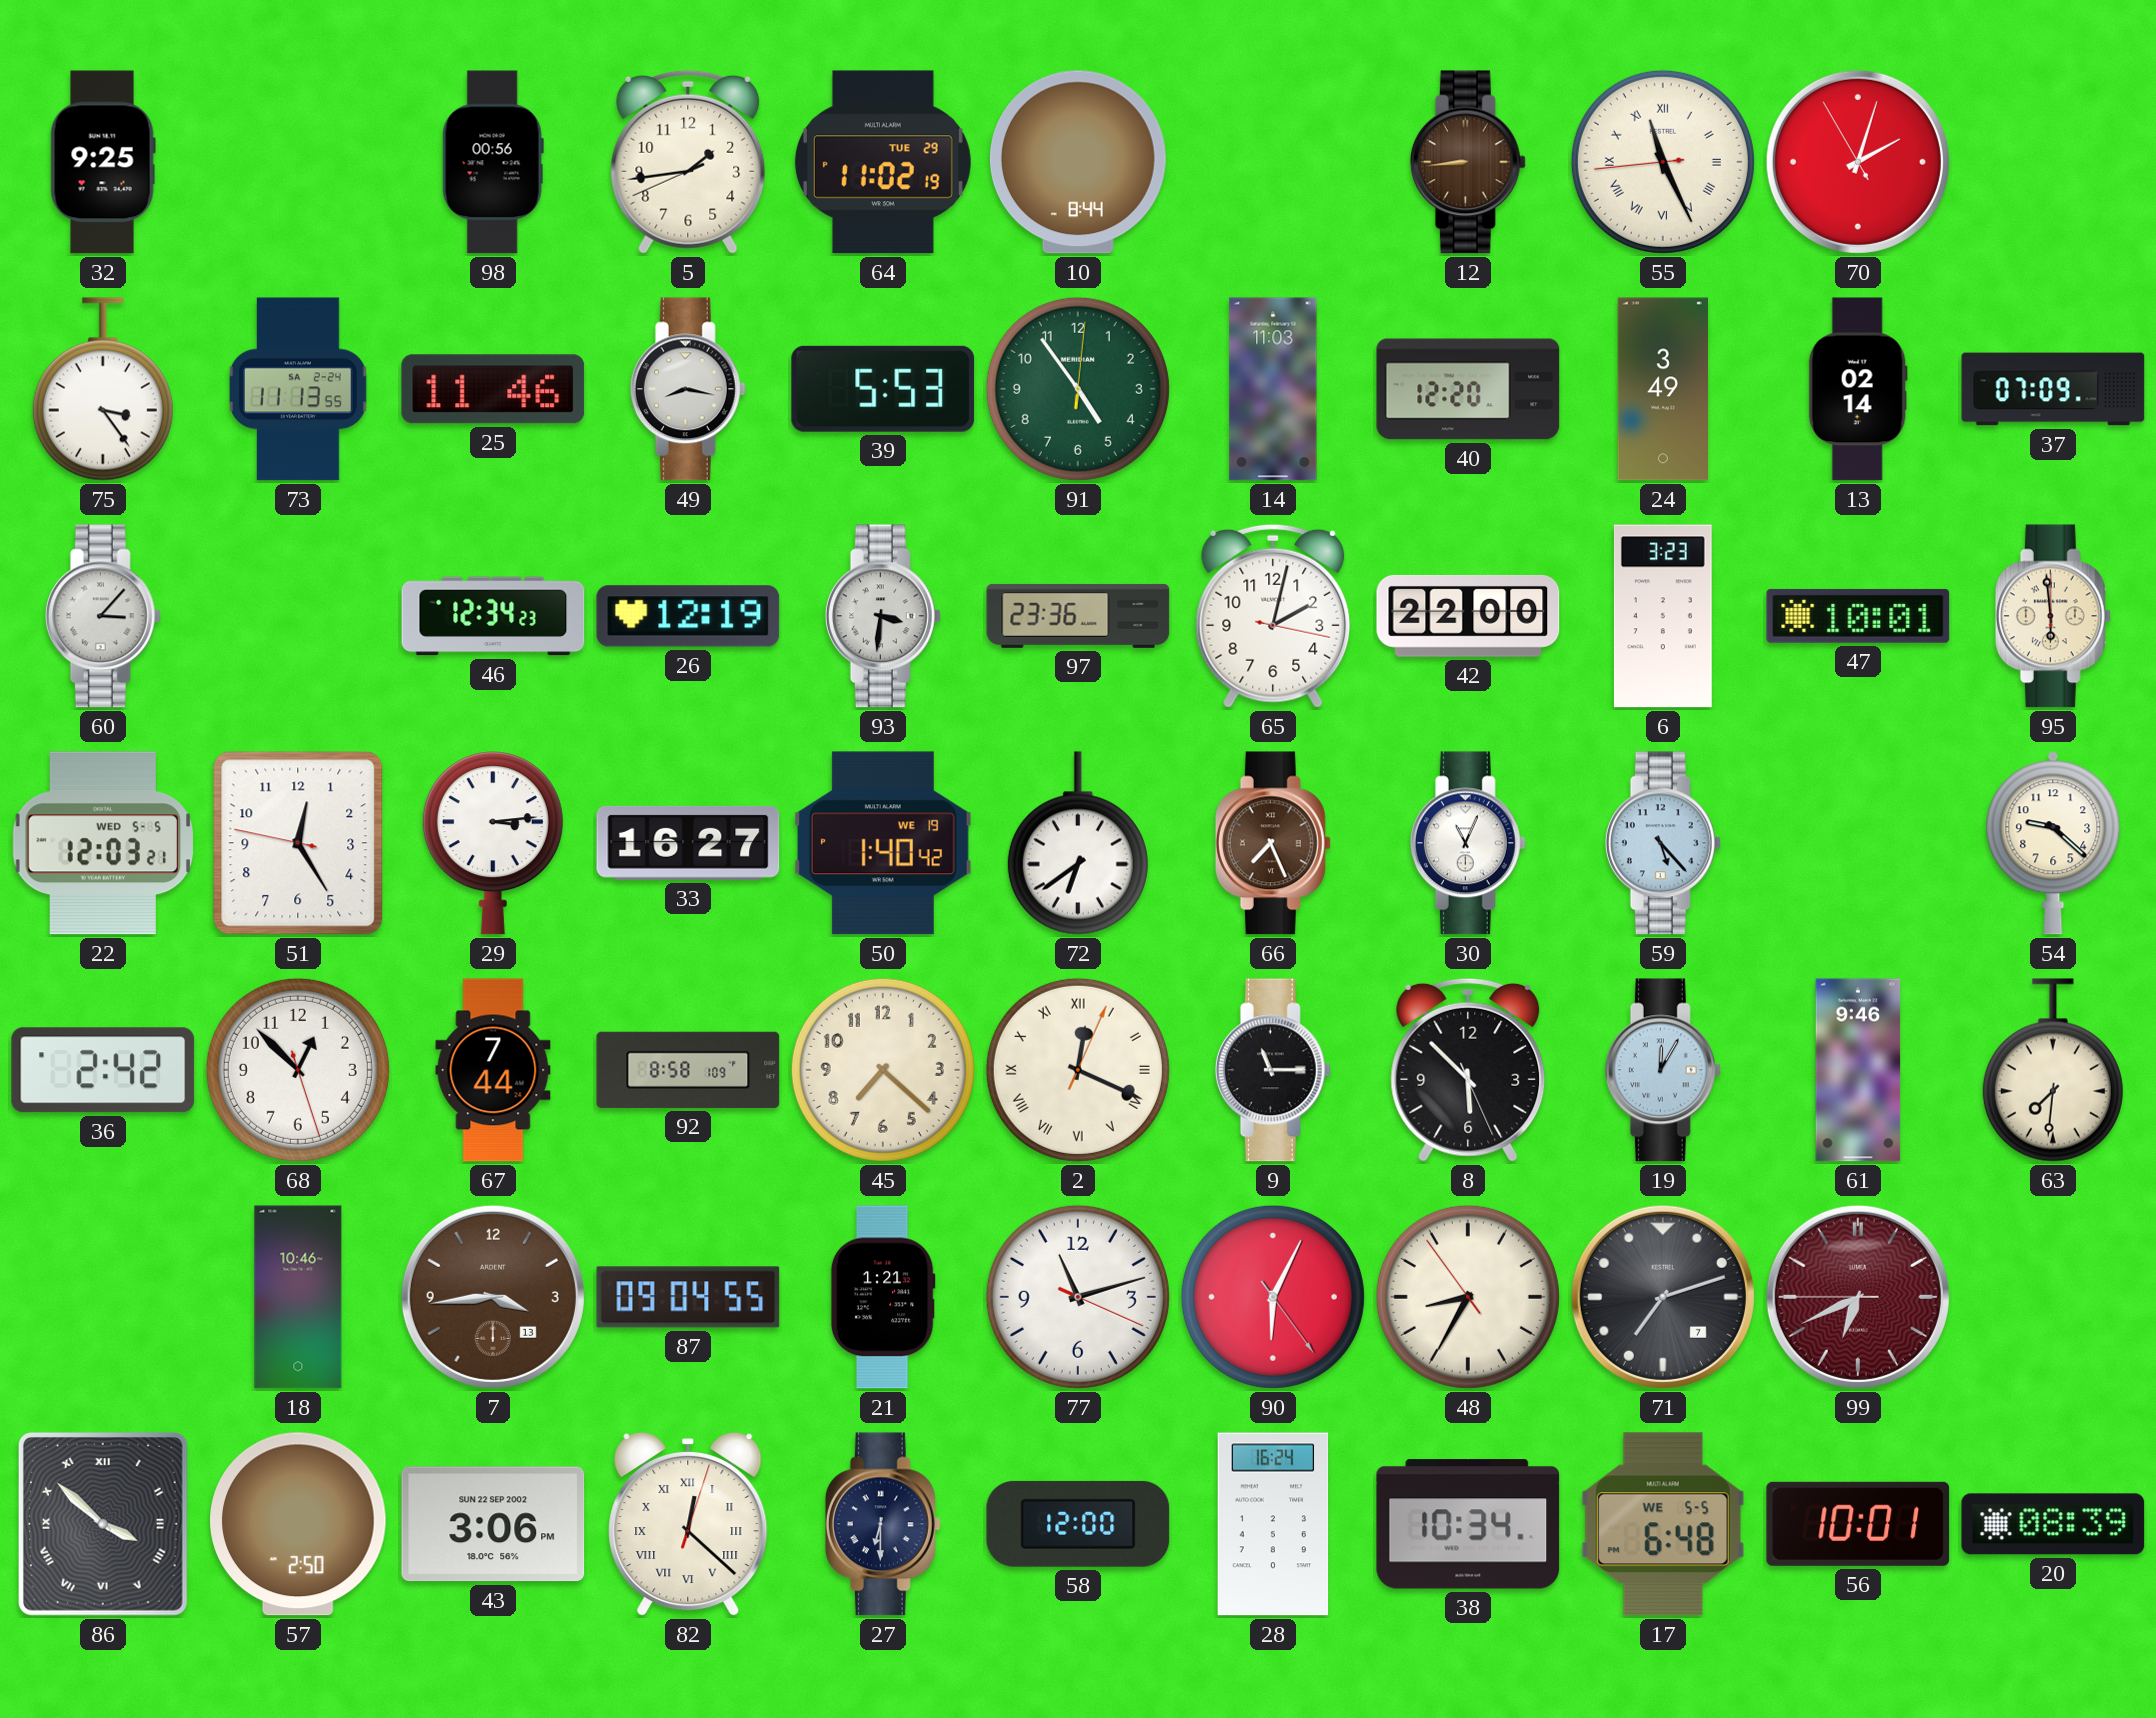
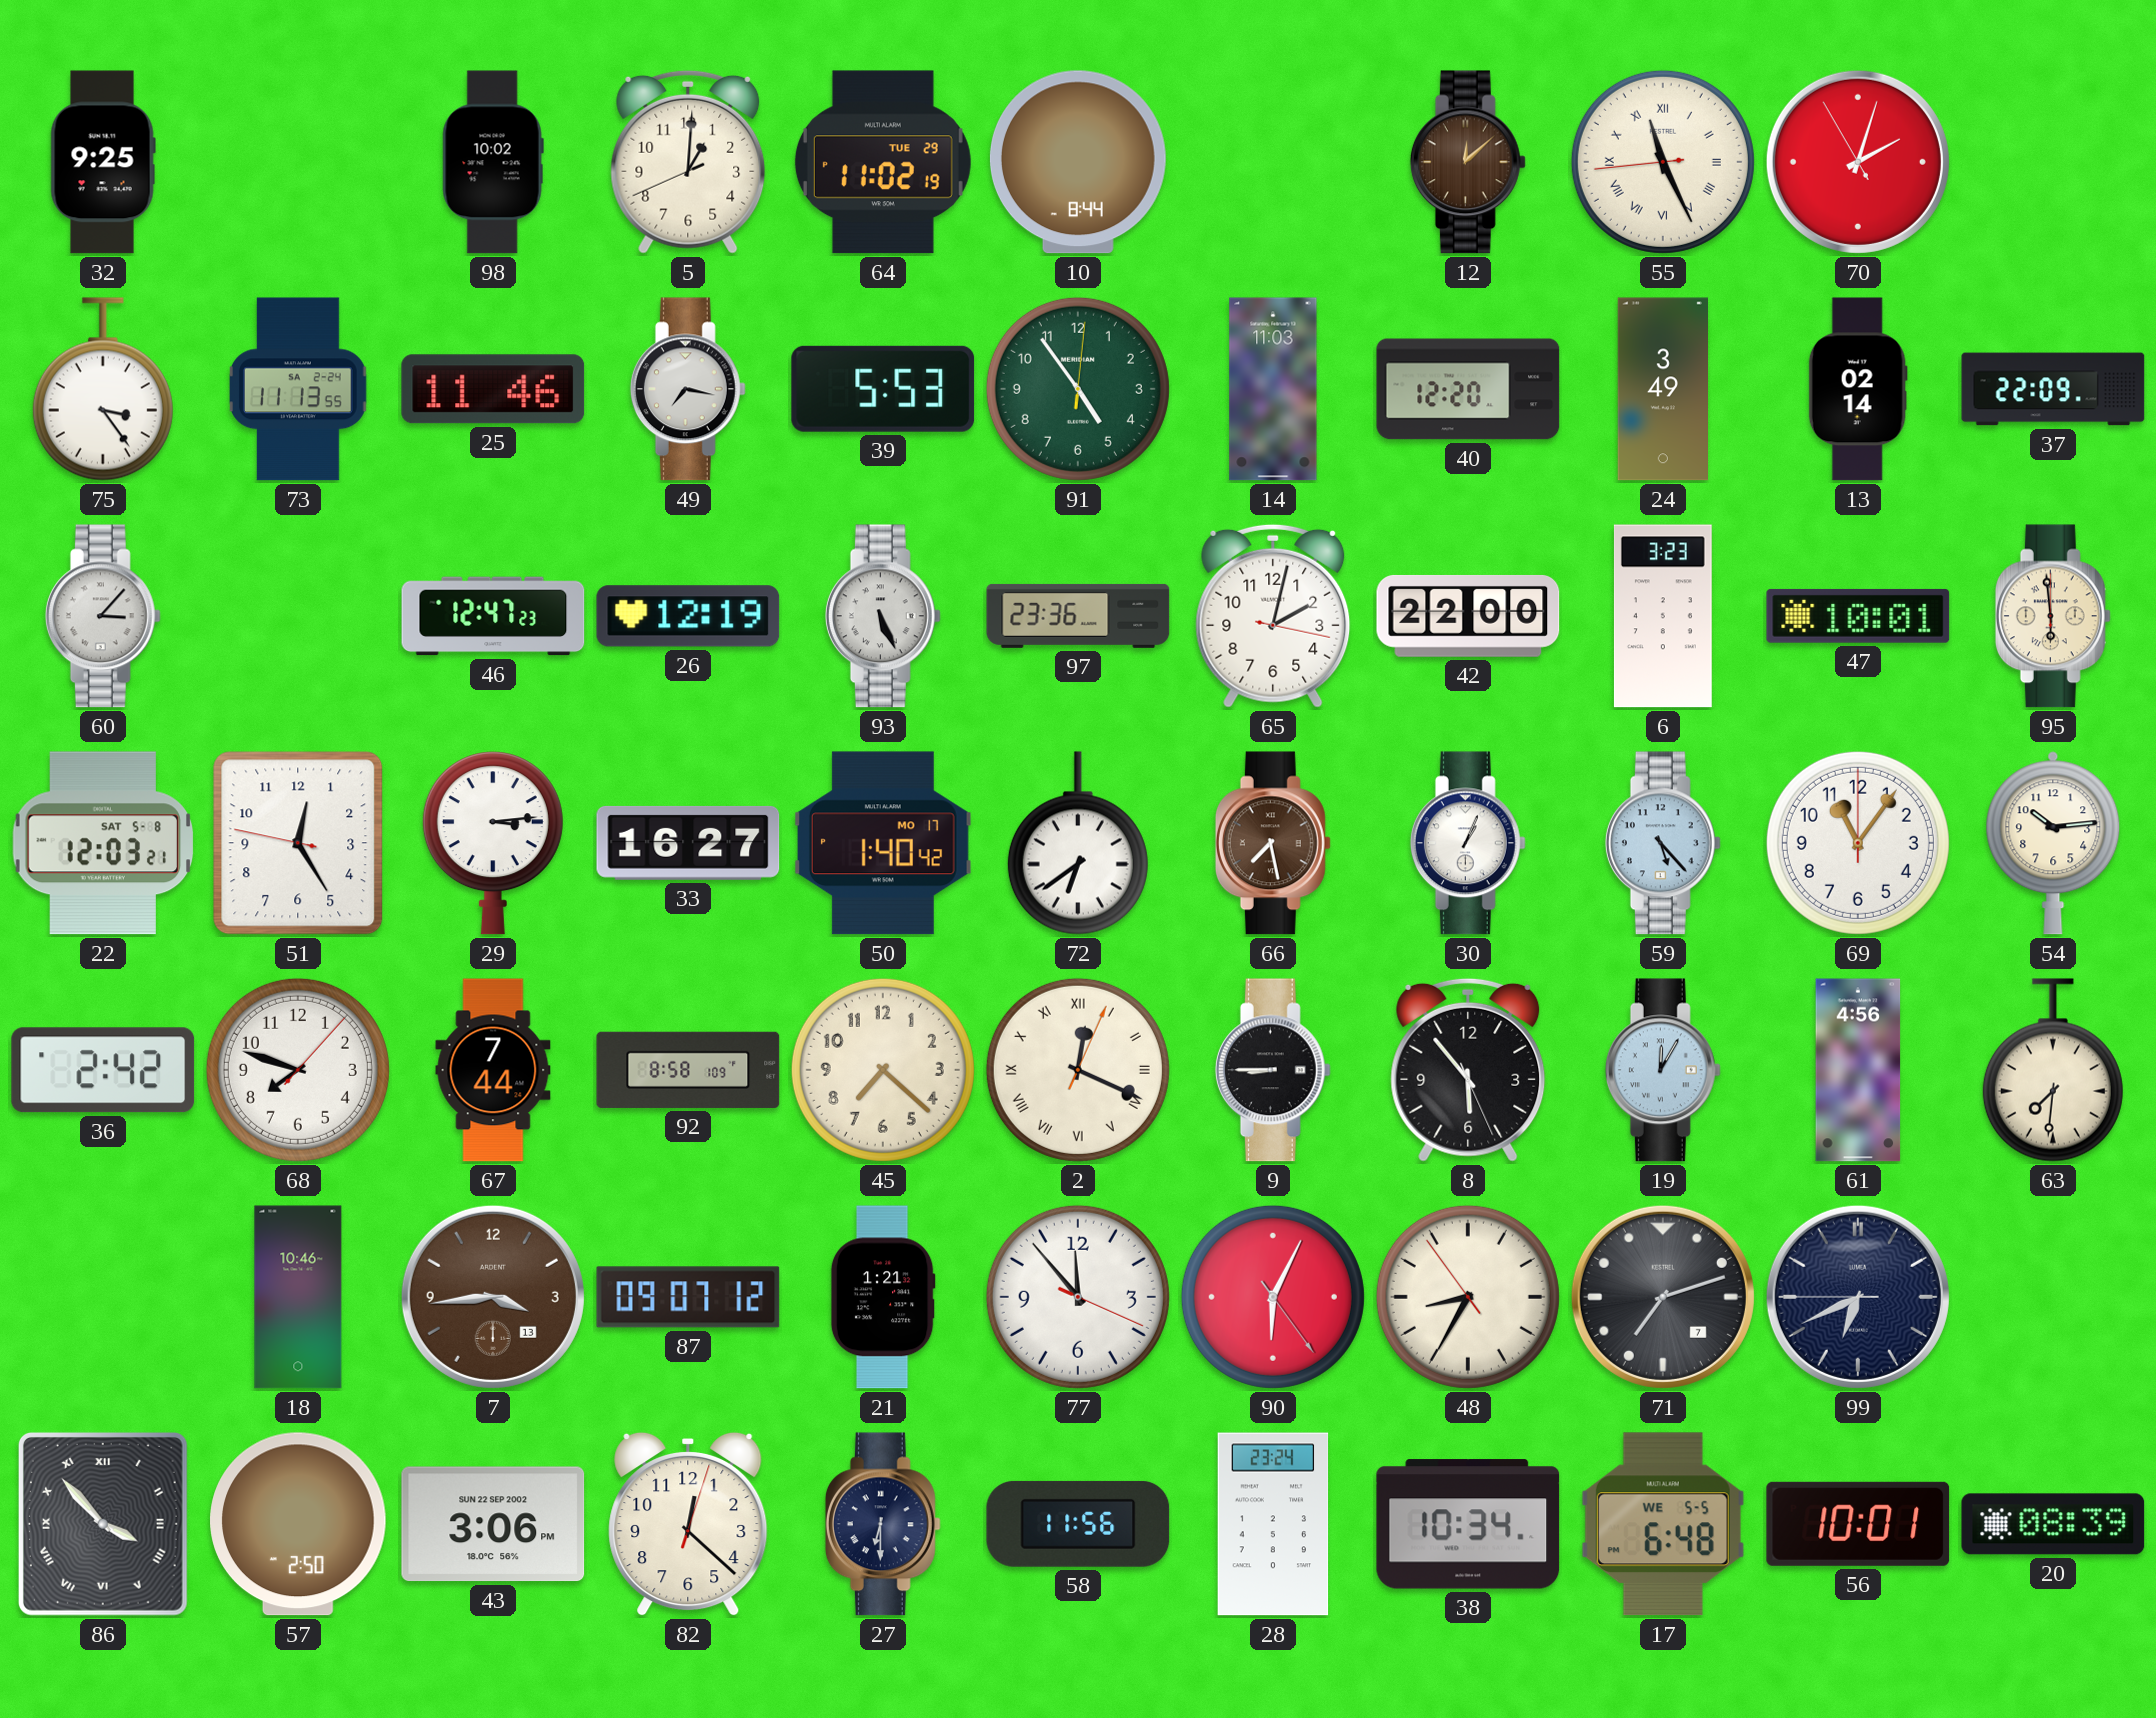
98: 00:56 -> 10:02 (493, 162)
5: 1:43 -> 1:00 (688, 162)
12: 8:44 -> 12:08 (1468, 162)
49: 8:17 -> 7:17 (688, 389)
37: 07:09 -> 22:09 (2053, 389)
46: 12:34 -> 12:47 (493, 616)
93: 3:31 -> 5:26 (883, 616)
22 date: WED 5-5 -> SAT 5-8 (103, 843)
50 date: WE 19 -> MO 17 (883, 843)
66: 7:26 -> 7:28 (1273, 843)
30: 11:04 -> 1:04 (1468, 843)
69: none -> 11:06 (1858, 843)
54: 9:22 -> 10:14 (2053, 843)
68: 12:52 -> 7:48 (298, 1070)
9: 11:15 -> 8:45 (1273, 1070)
8: 5:52 -> 5:53 (1468, 1070)
61: 9:46 -> 4:56 (1858, 1070)
87: 09:04 -> 09:07 (688, 1297)
77: 11:12 -> 11:53 (1078, 1297)
99 dial: burgundy -> navy (1858, 1297)
86: 3:52 -> 3:53 (103, 1524)
82 numerals: Roman -> Arabic (688, 1524)
58: 12:00 -> 11:56 (1078, 1524)
28: 16:24 -> 23:24 (1273, 1524)
